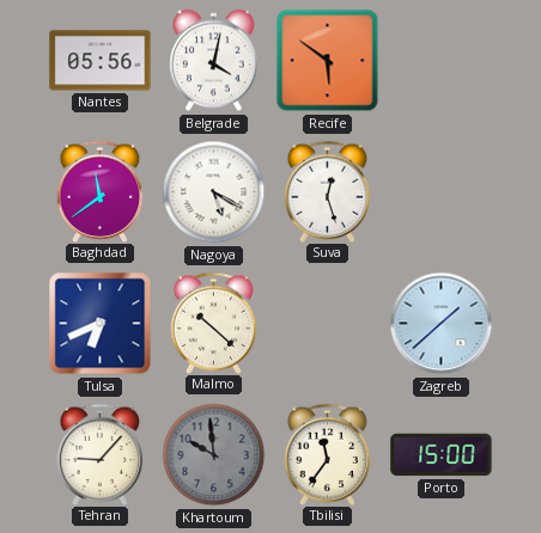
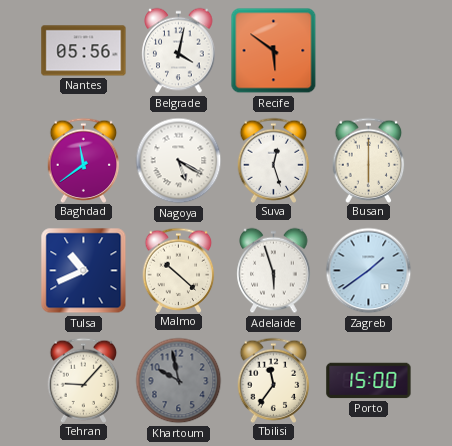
Busan: none -> 6:00 (369, 160)
Tulsa: 6:41 -> 10:41 (84, 271)
Adelaide: none -> 5:57 (274, 271)
Zagreb: 1:38 -> 1:39 (369, 271)
Khartoum: 9:59 -> 9:58 (179, 381)
